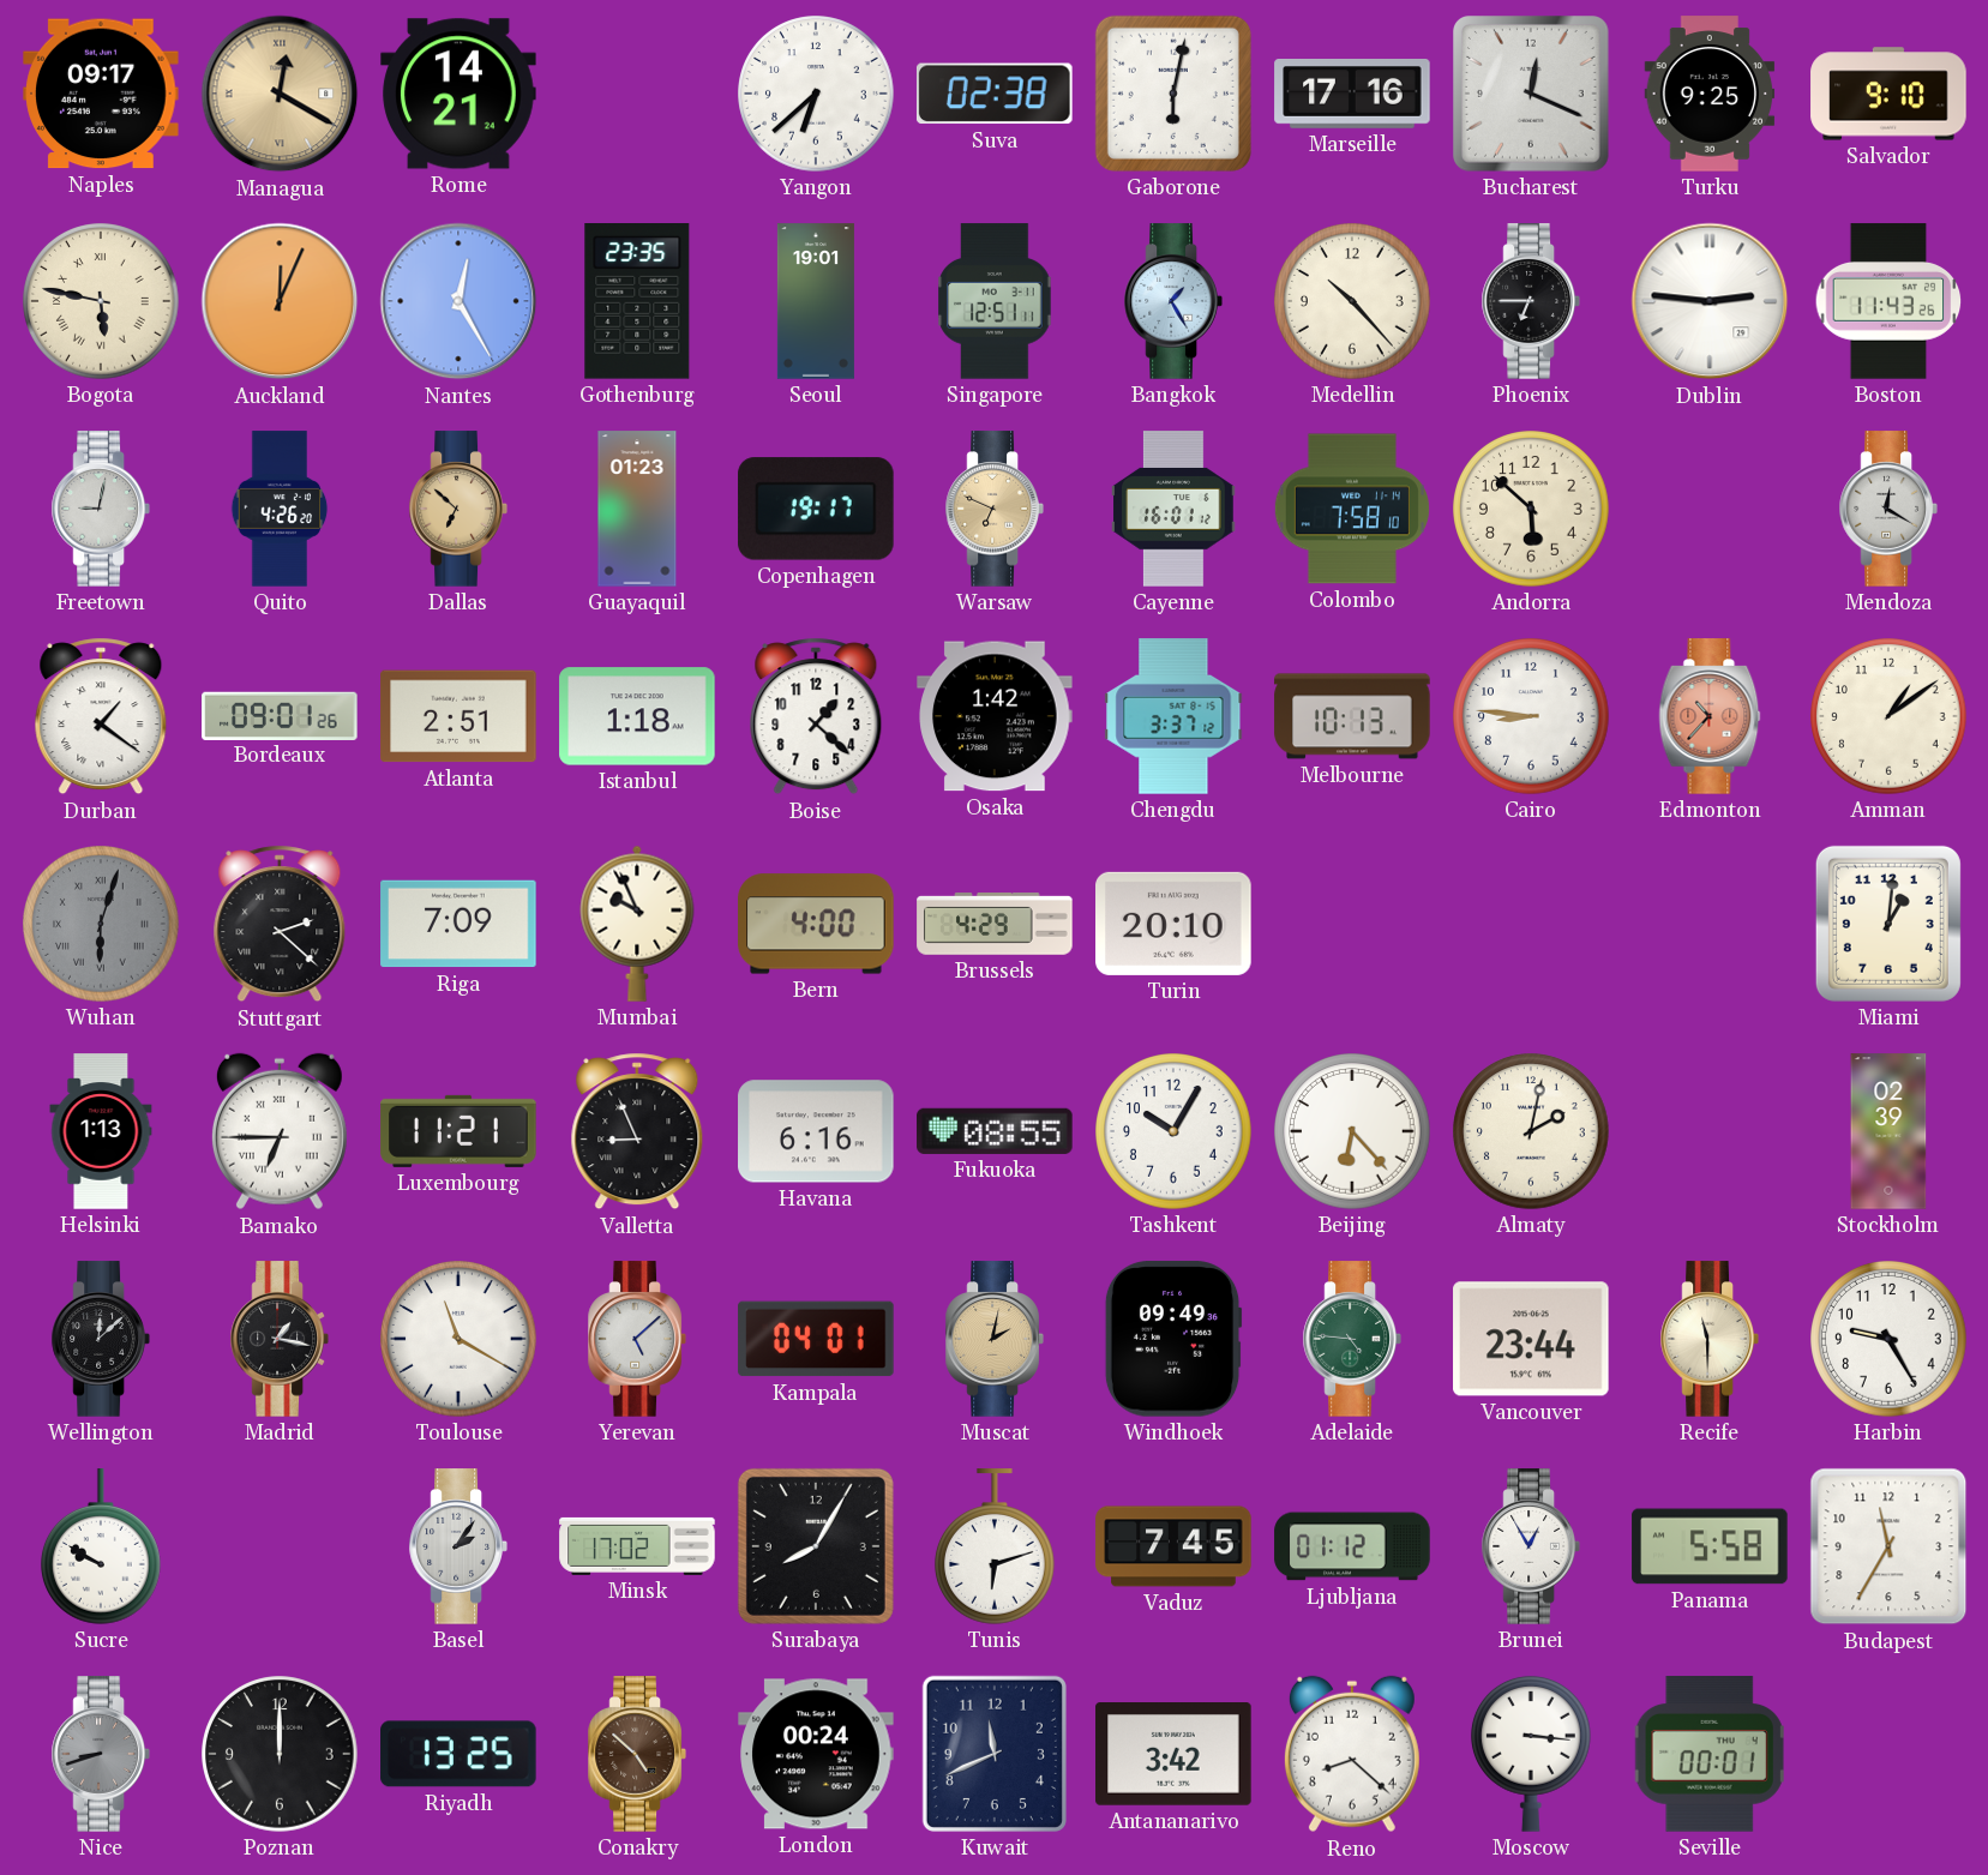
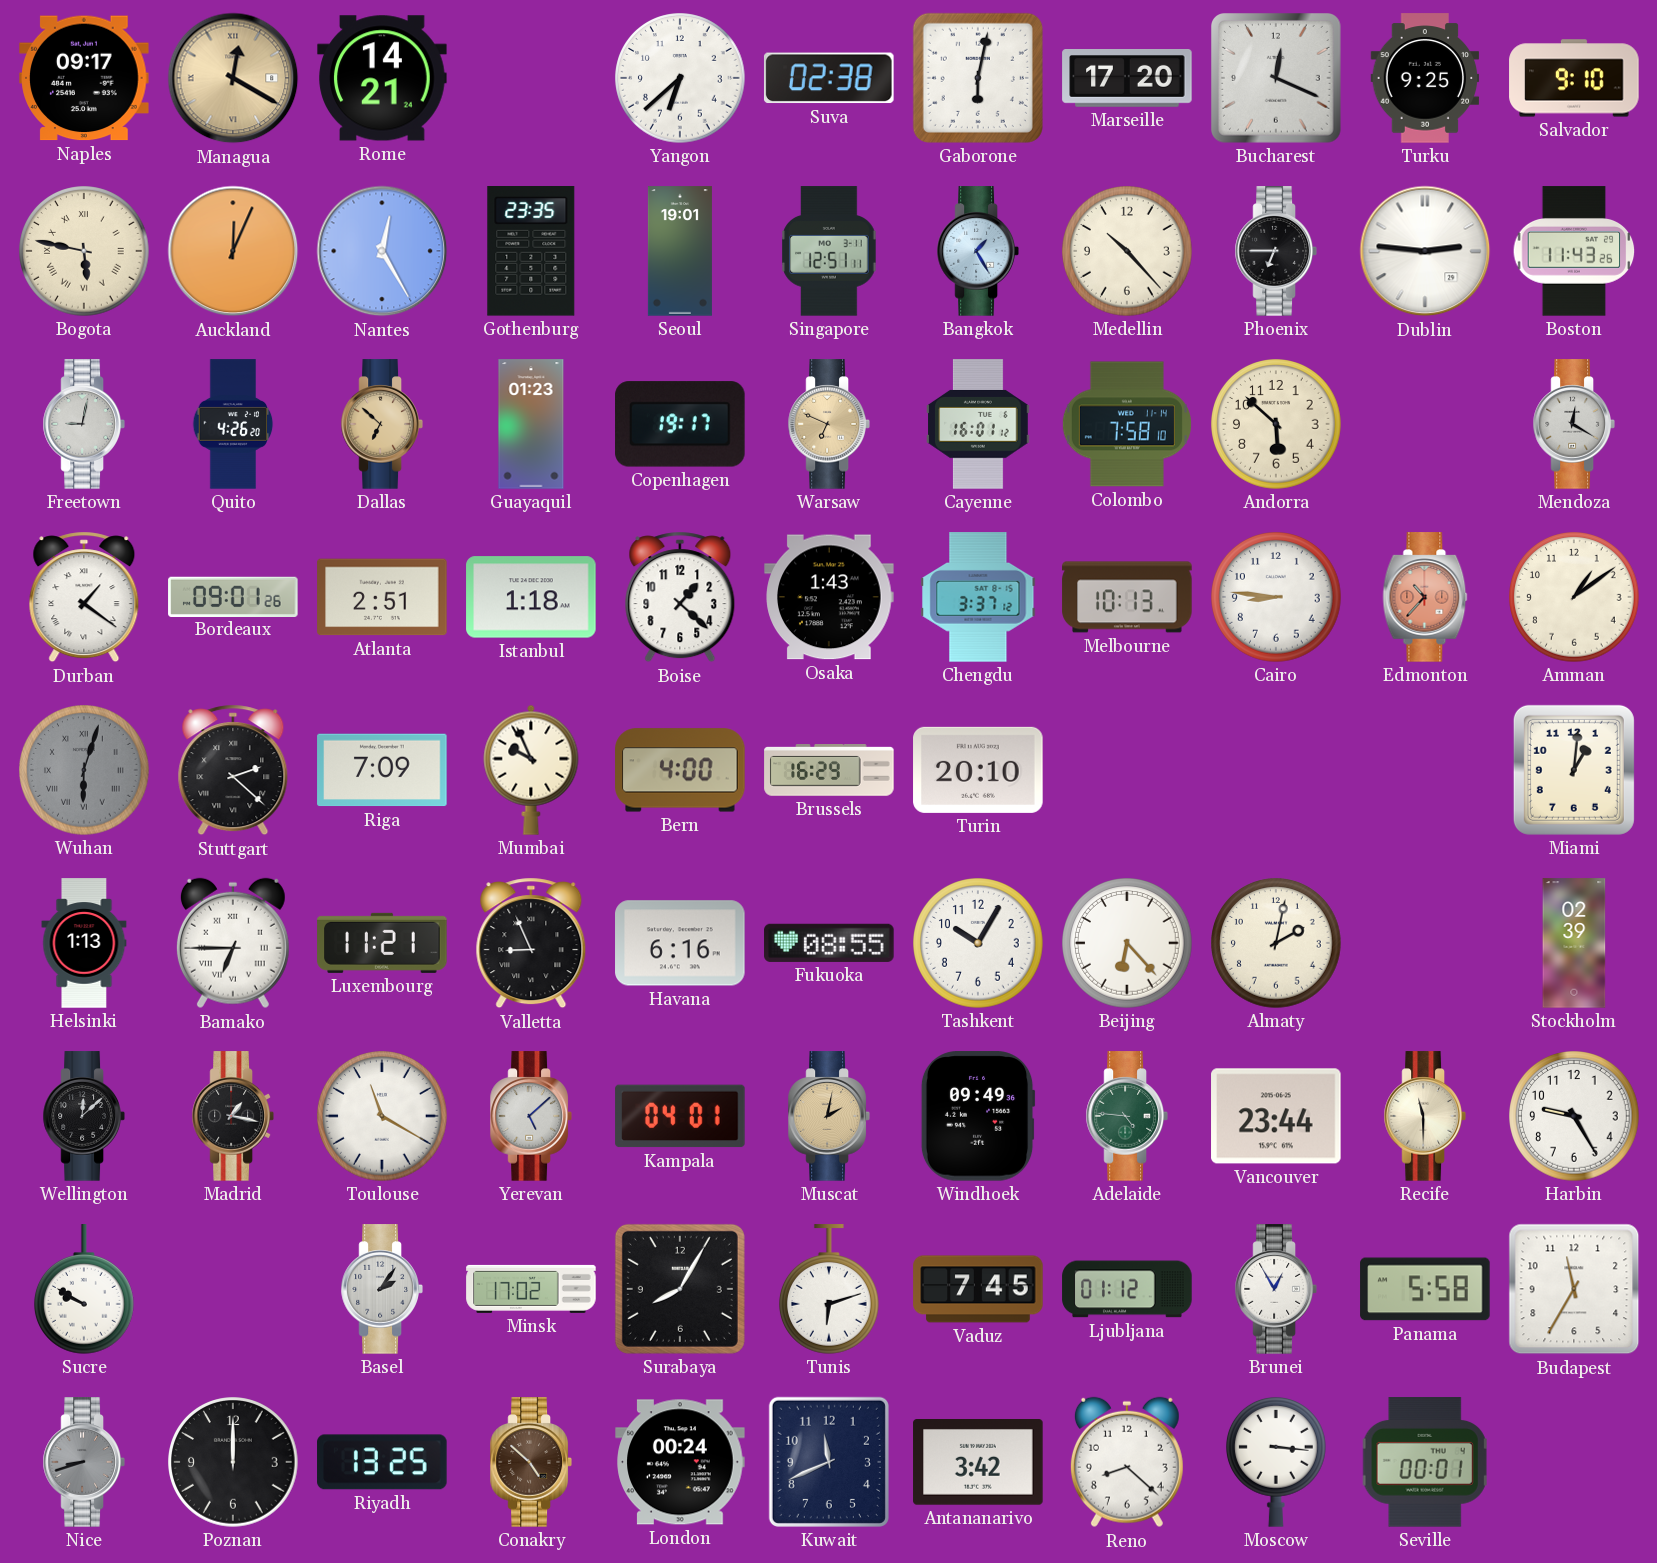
Marseille: 17:16 -> 17:20 (1127, 79)
Osaka: 1:42 -> 1:43 (829, 597)
Brussels: 4:29 -> 16:29 (829, 771)
